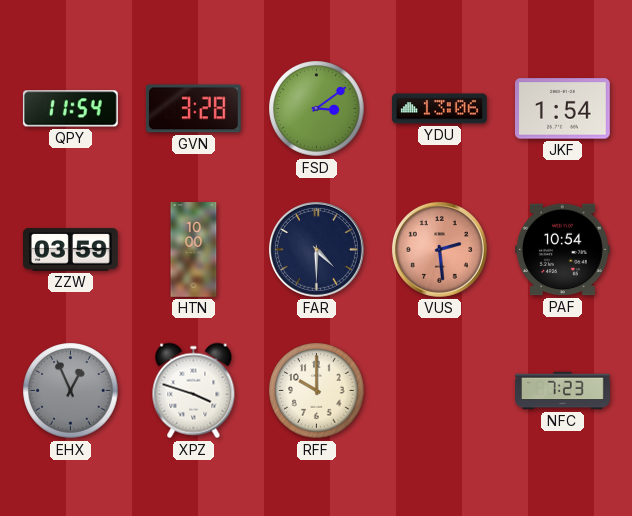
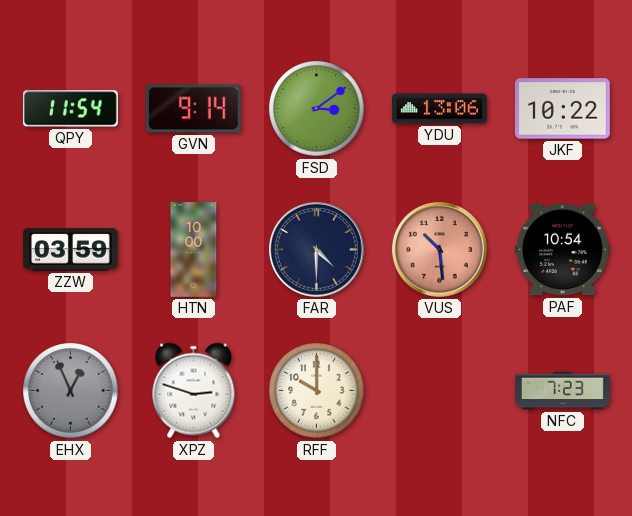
GVN: 3:28 -> 9:14 (193, 109)
JKF: 1:54 -> 10:22 (563, 109)
VUS: 2:29 -> 10:29 (439, 249)
XPZ: 3:48 -> 2:48 (194, 391)
